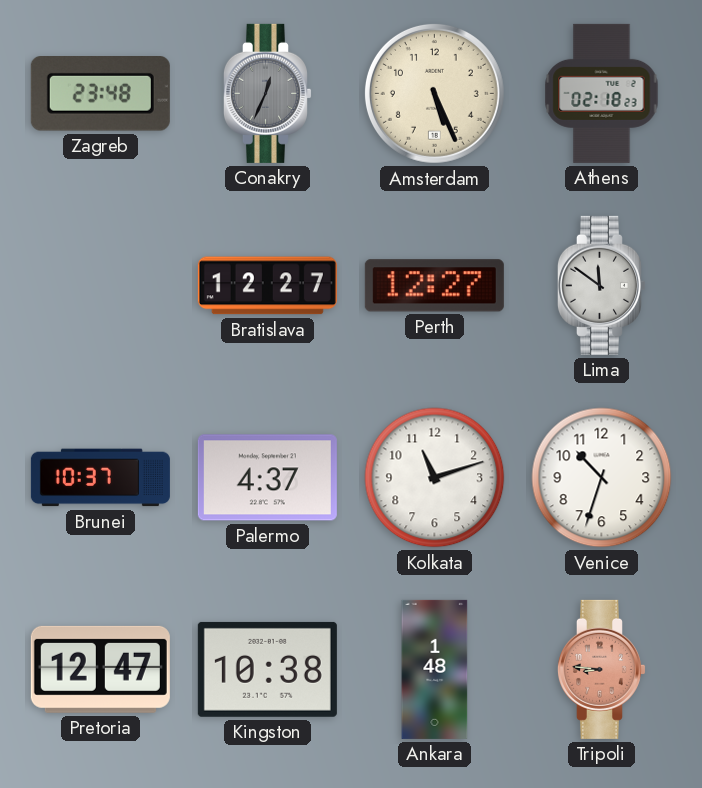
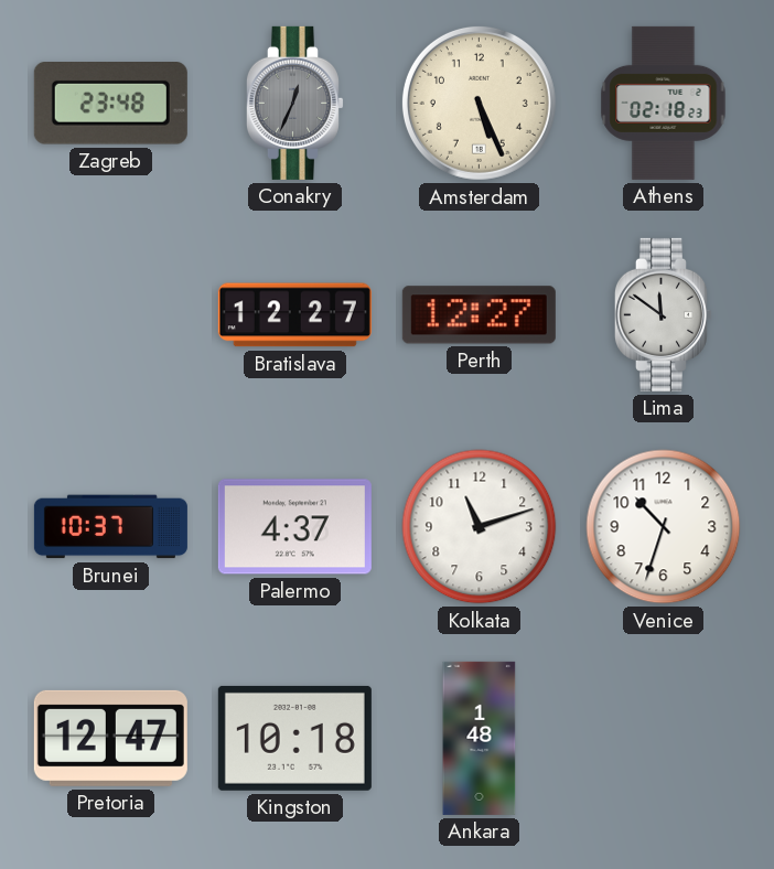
Kingston: 10:38 -> 10:18 (294, 738)
Tripoli: 8:46 -> none (601, 669)
